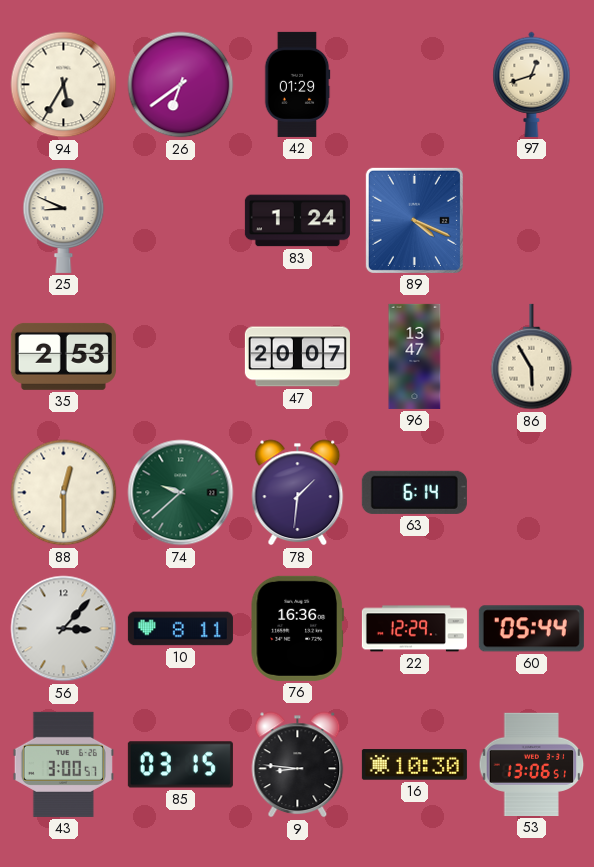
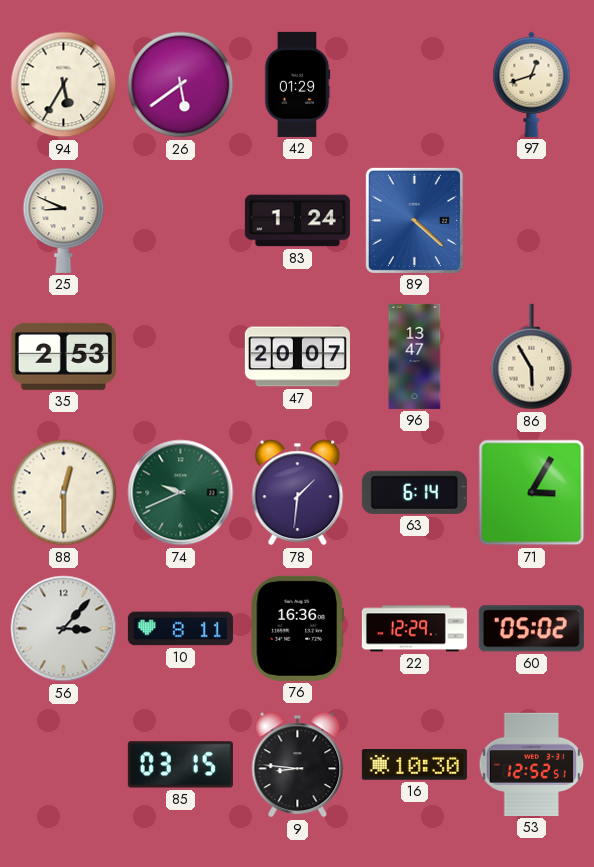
26: 6:39 -> 5:39 (181, 85)
89: 4:19 -> 4:22 (414, 220)
74: 9:38 -> 9:41 (181, 493)
71: none -> 3:05 (532, 493)
60: 05:44 -> 05:02 (531, 629)
43: 3:00 -> none (63, 764)
53: 13:06 -> 12:52 (532, 764)
